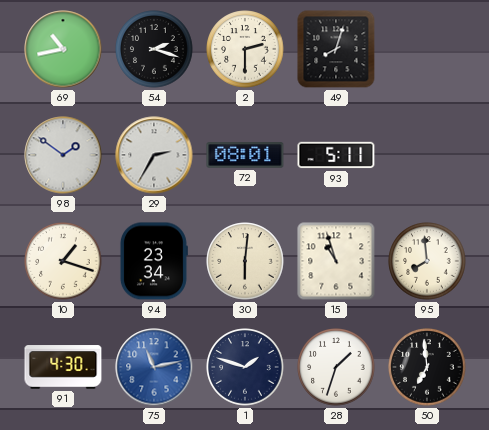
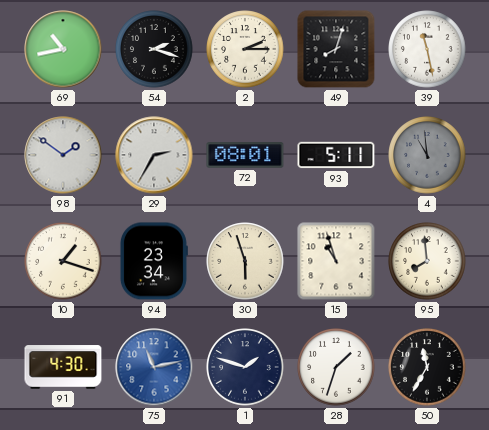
2: 2:30 -> 2:15 (245, 49)
39: none -> 11:28 (427, 49)
4: none -> 10:59 (427, 155)
30: 6:01 -> 5:57 (245, 261)
50: 6:59 -> 11:35 (427, 367)
